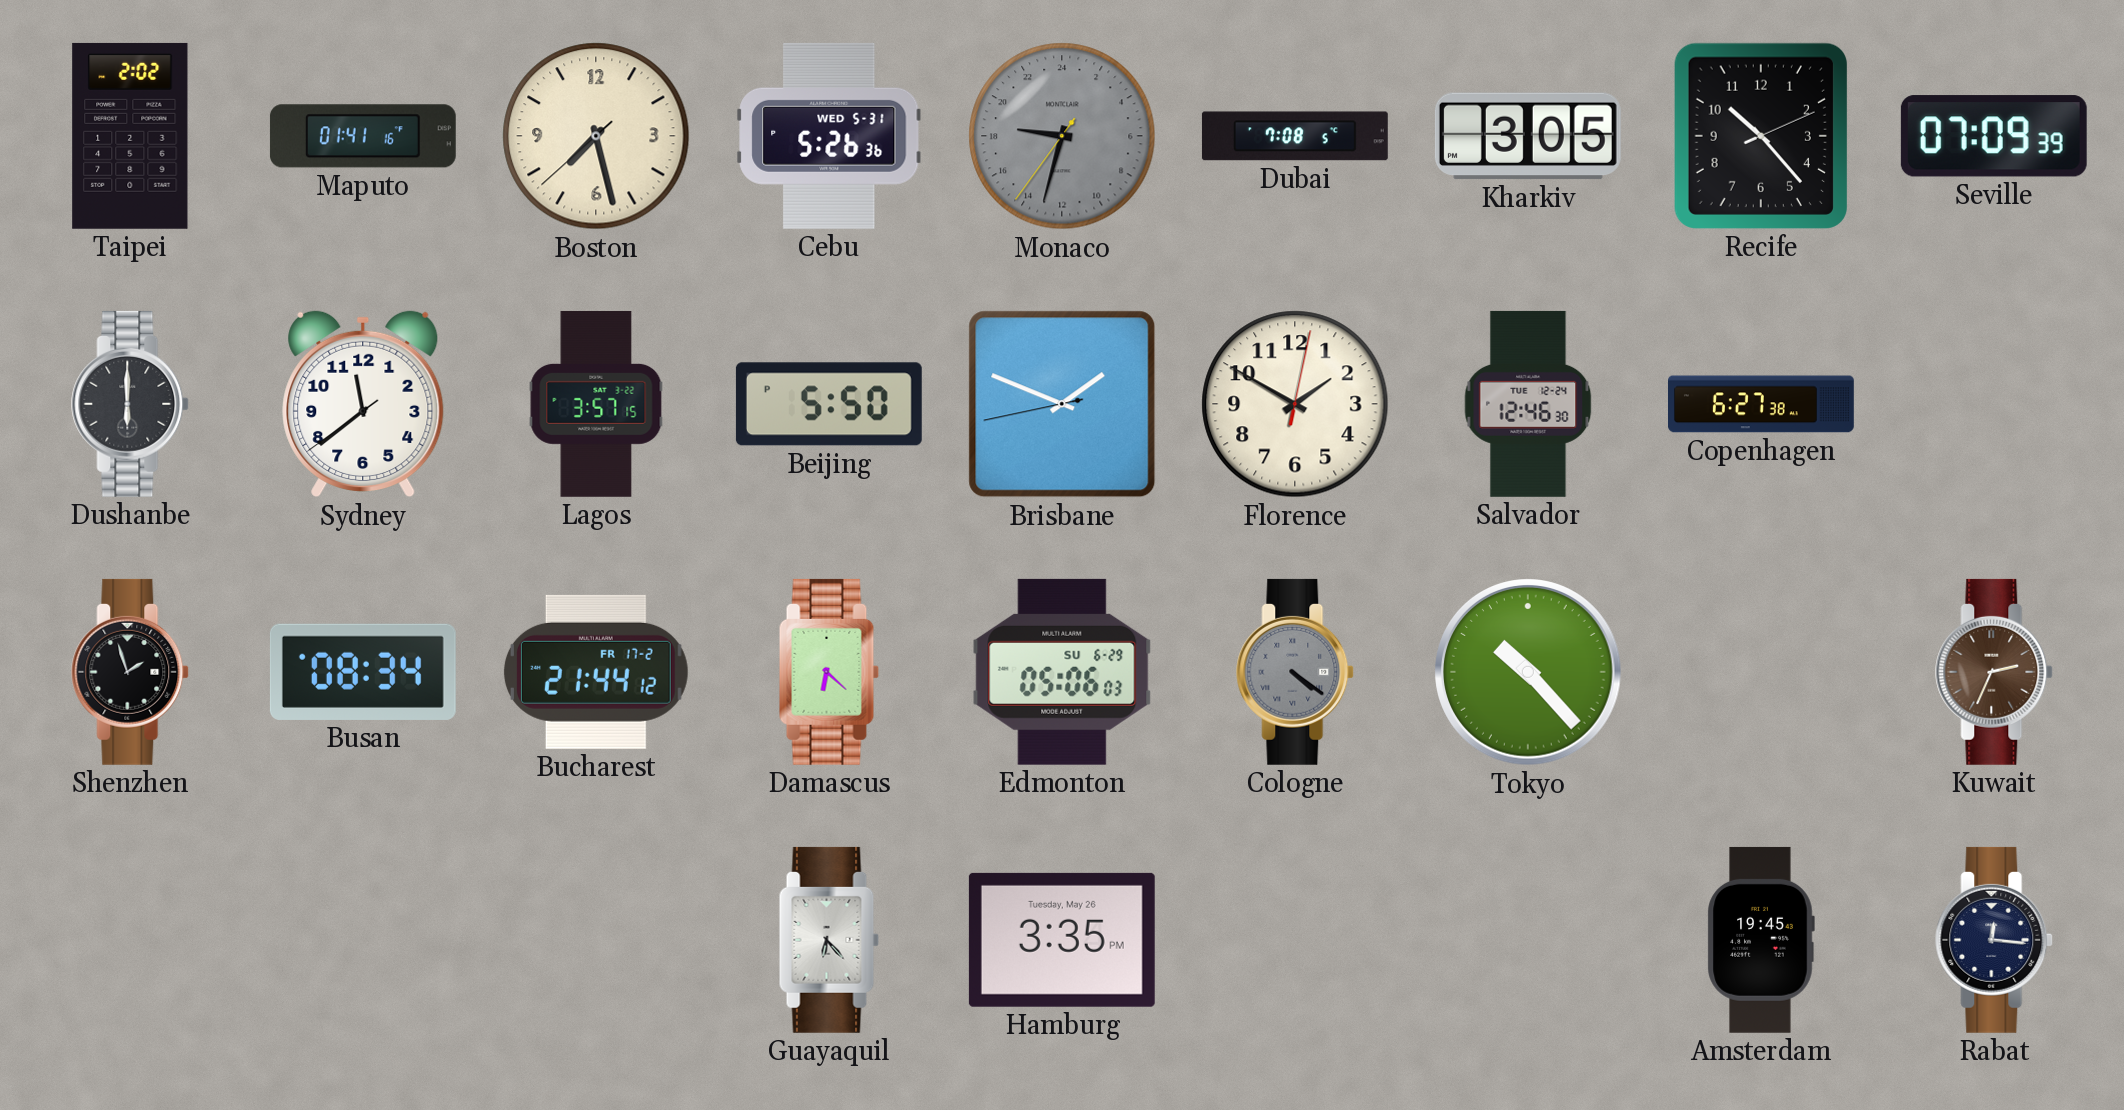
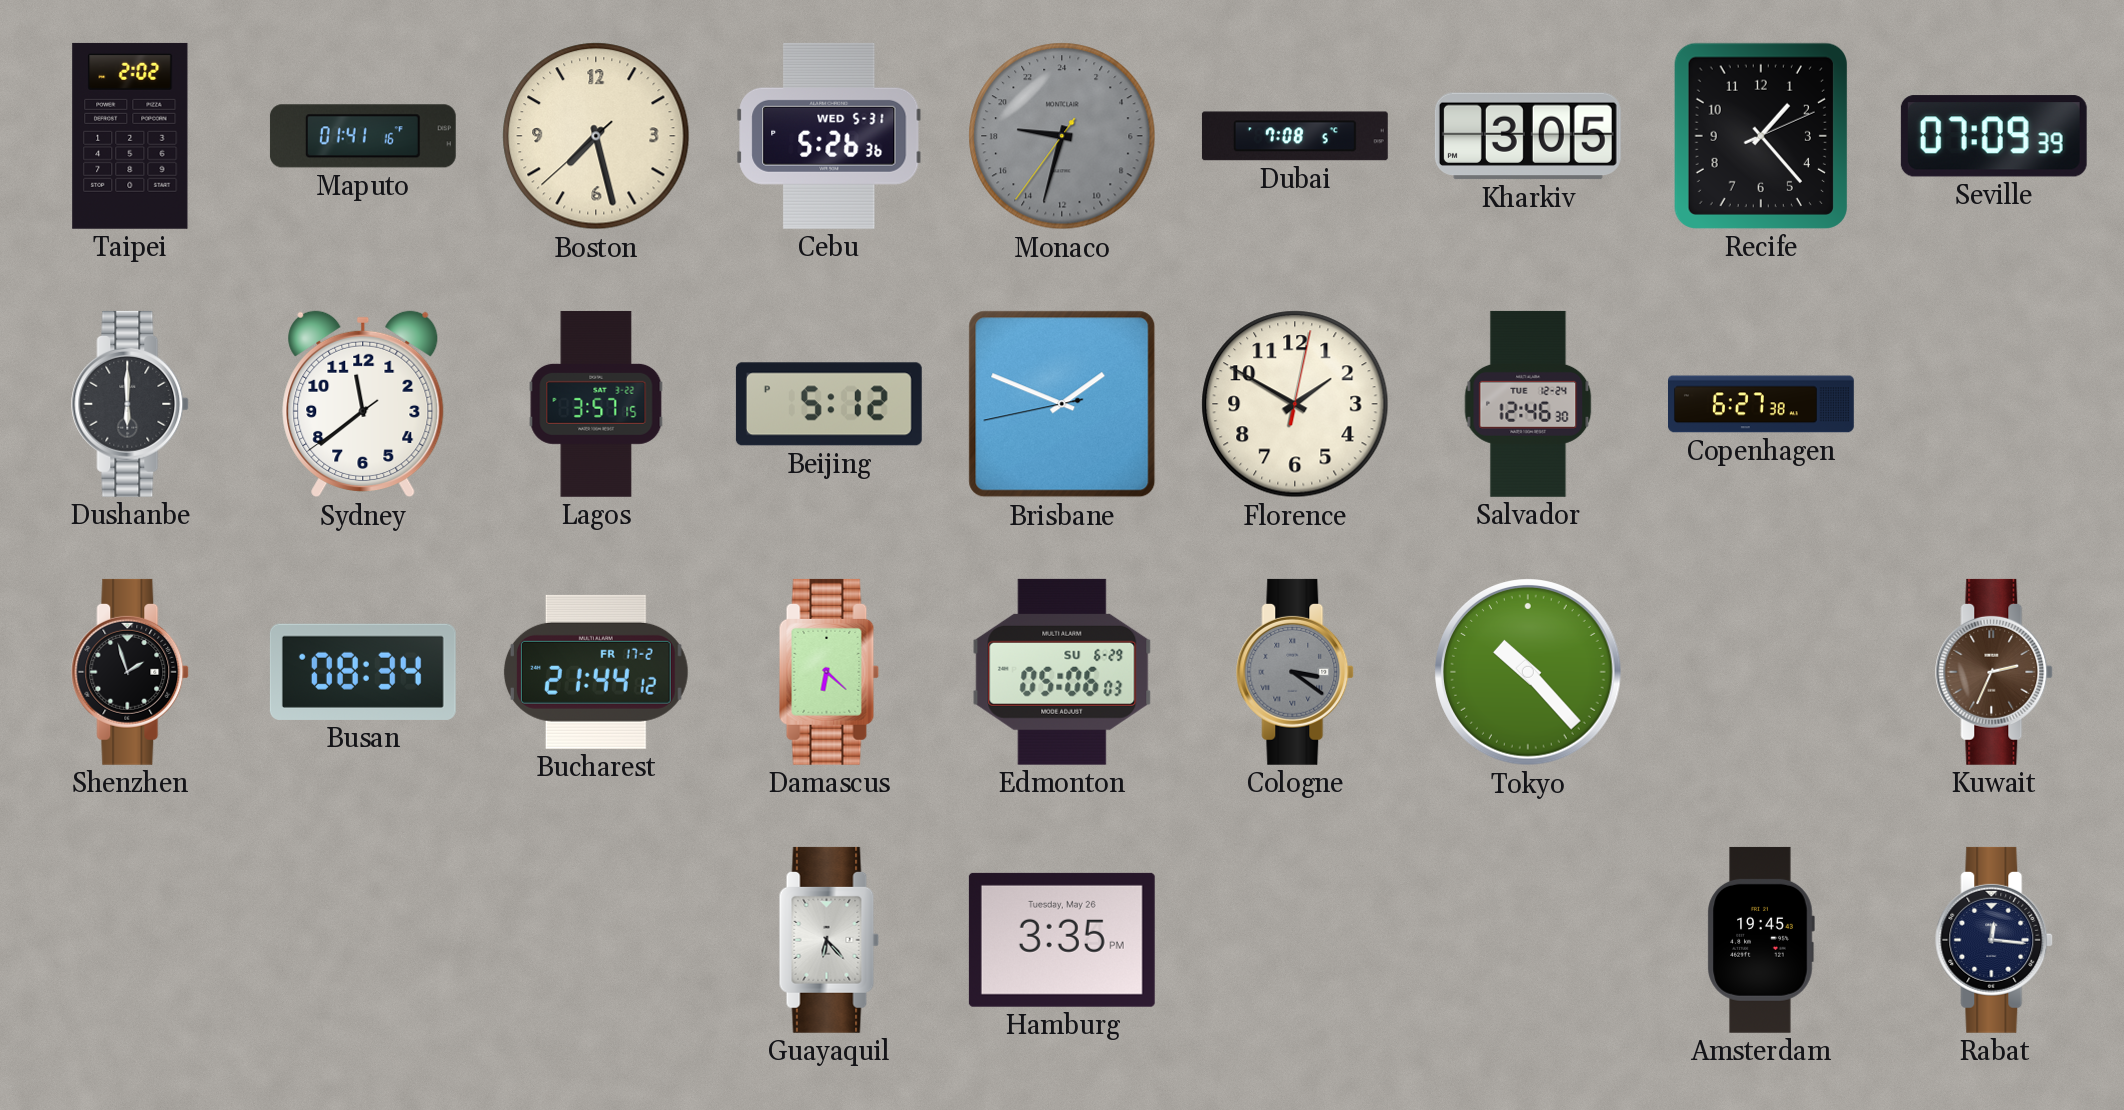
Recife: 10:23 -> 1:23 (1761, 136)
Beijing: 5:50 -> 5:12 (829, 404)
Cologne: 4:21 -> 3:21 (1296, 672)
